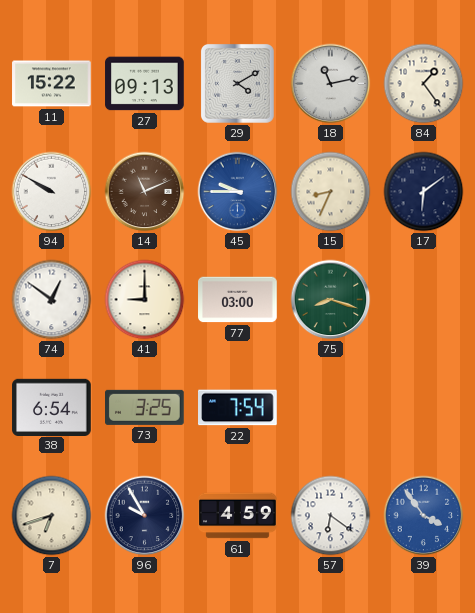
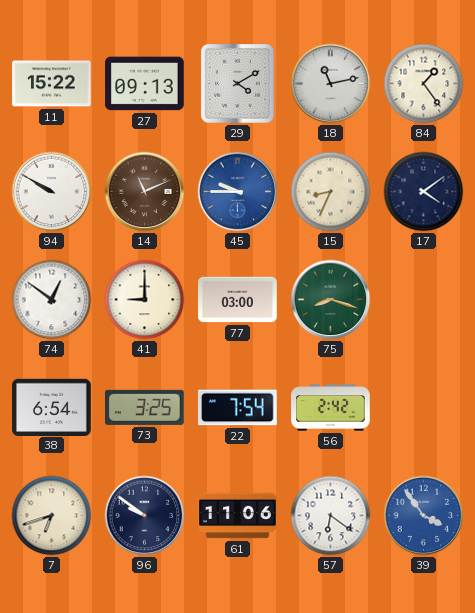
17: 6:09 -> 4:09 (424, 192)
56: none -> 2:42 (331, 408)
96: 9:55 -> 9:51 (145, 516)
61: 4:59 -> 11:06 (238, 516)
